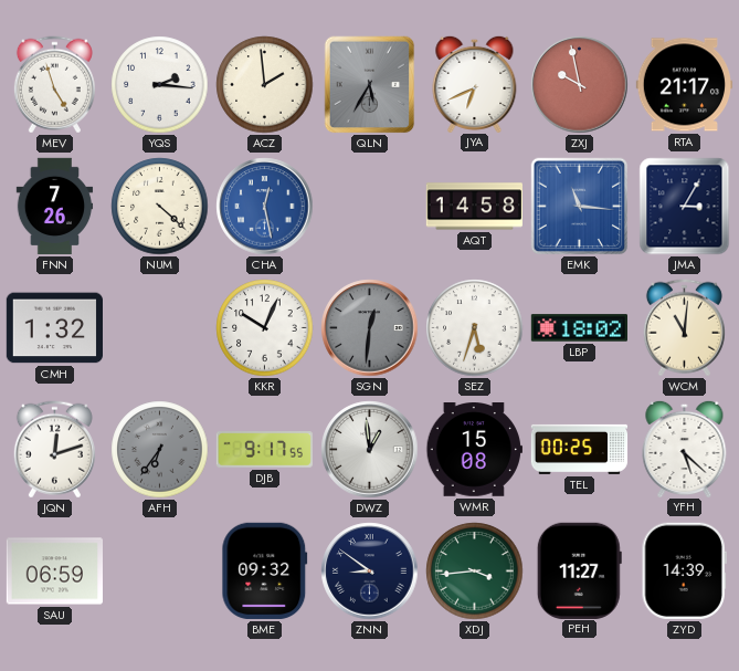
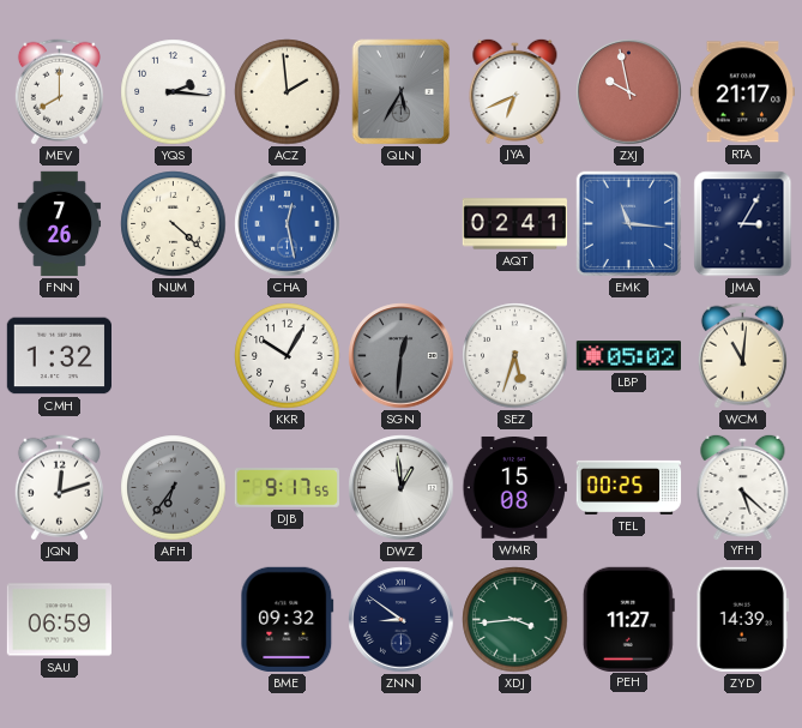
MEV: 4:57 -> 8:00 (59, 92)
AQT: 14:58 -> 02:41 (514, 224)
KKR: 10:04 -> 10:05 (288, 356)
LBP: 18:02 -> 05:02 (628, 356)
